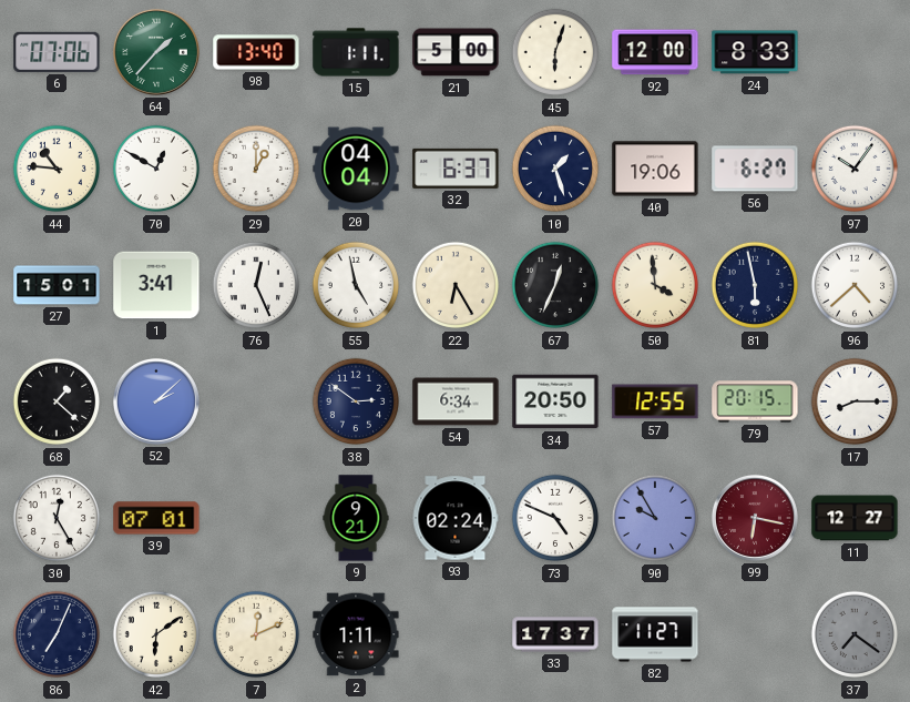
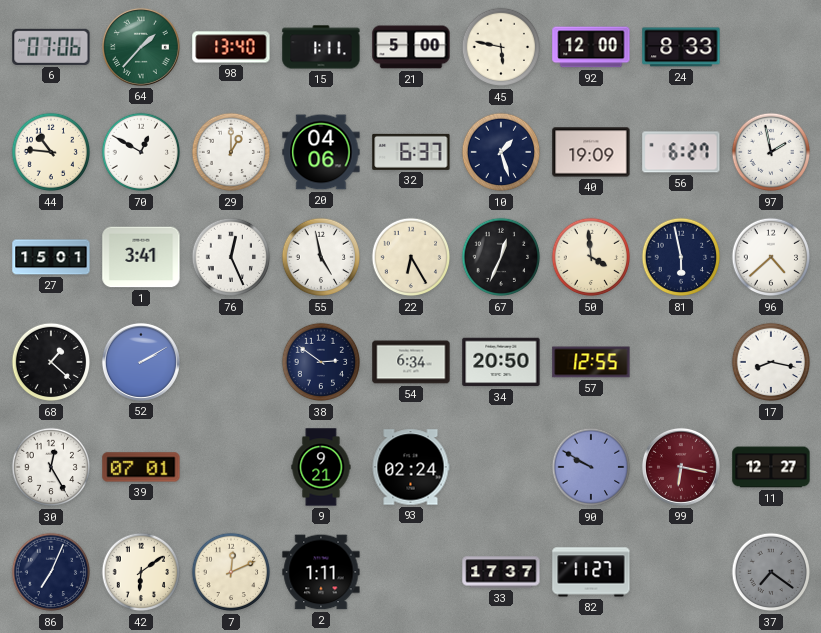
45: 6:03 -> 5:47 (501, 47)
20: 04:04 -> 04:06 (321, 152)
40: 19:06 -> 19:09 (591, 152)
97: 10:06 -> 1:58 (771, 152)
52: 2:08 -> 2:10 (141, 362)
79: 20:15 -> none (755, 401)
17: 8:15 -> 8:17 (771, 362)
73: 4:49 -> none (555, 518)
90: 9:55 -> 9:50 (591, 467)
